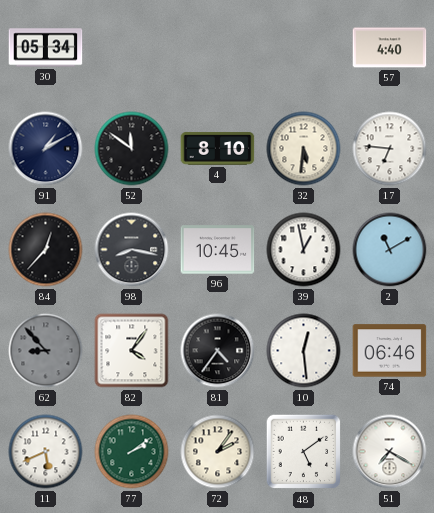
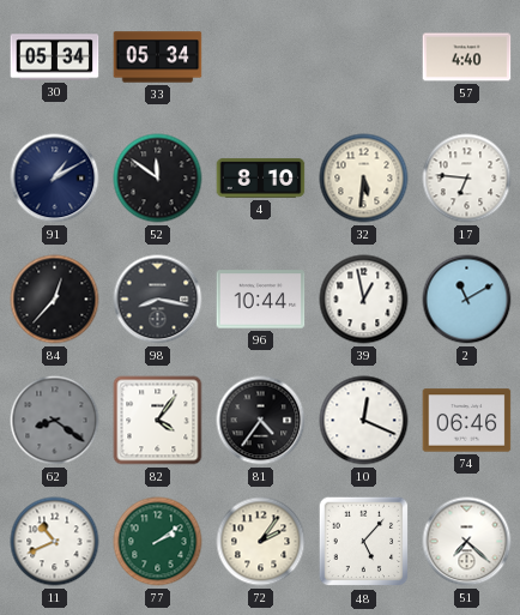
33: none -> 05:34 (158, 58)
96: 10:45 -> 10:44 (261, 300)
62: 8:53 -> 8:21 (55, 421)
10: 12:29 -> 12:19 (364, 421)
11: 5:41 -> 10:41 (55, 542)
48: 5:09 -> 5:07 (364, 542)
51: 7:20 -> 7:22 (467, 542)
